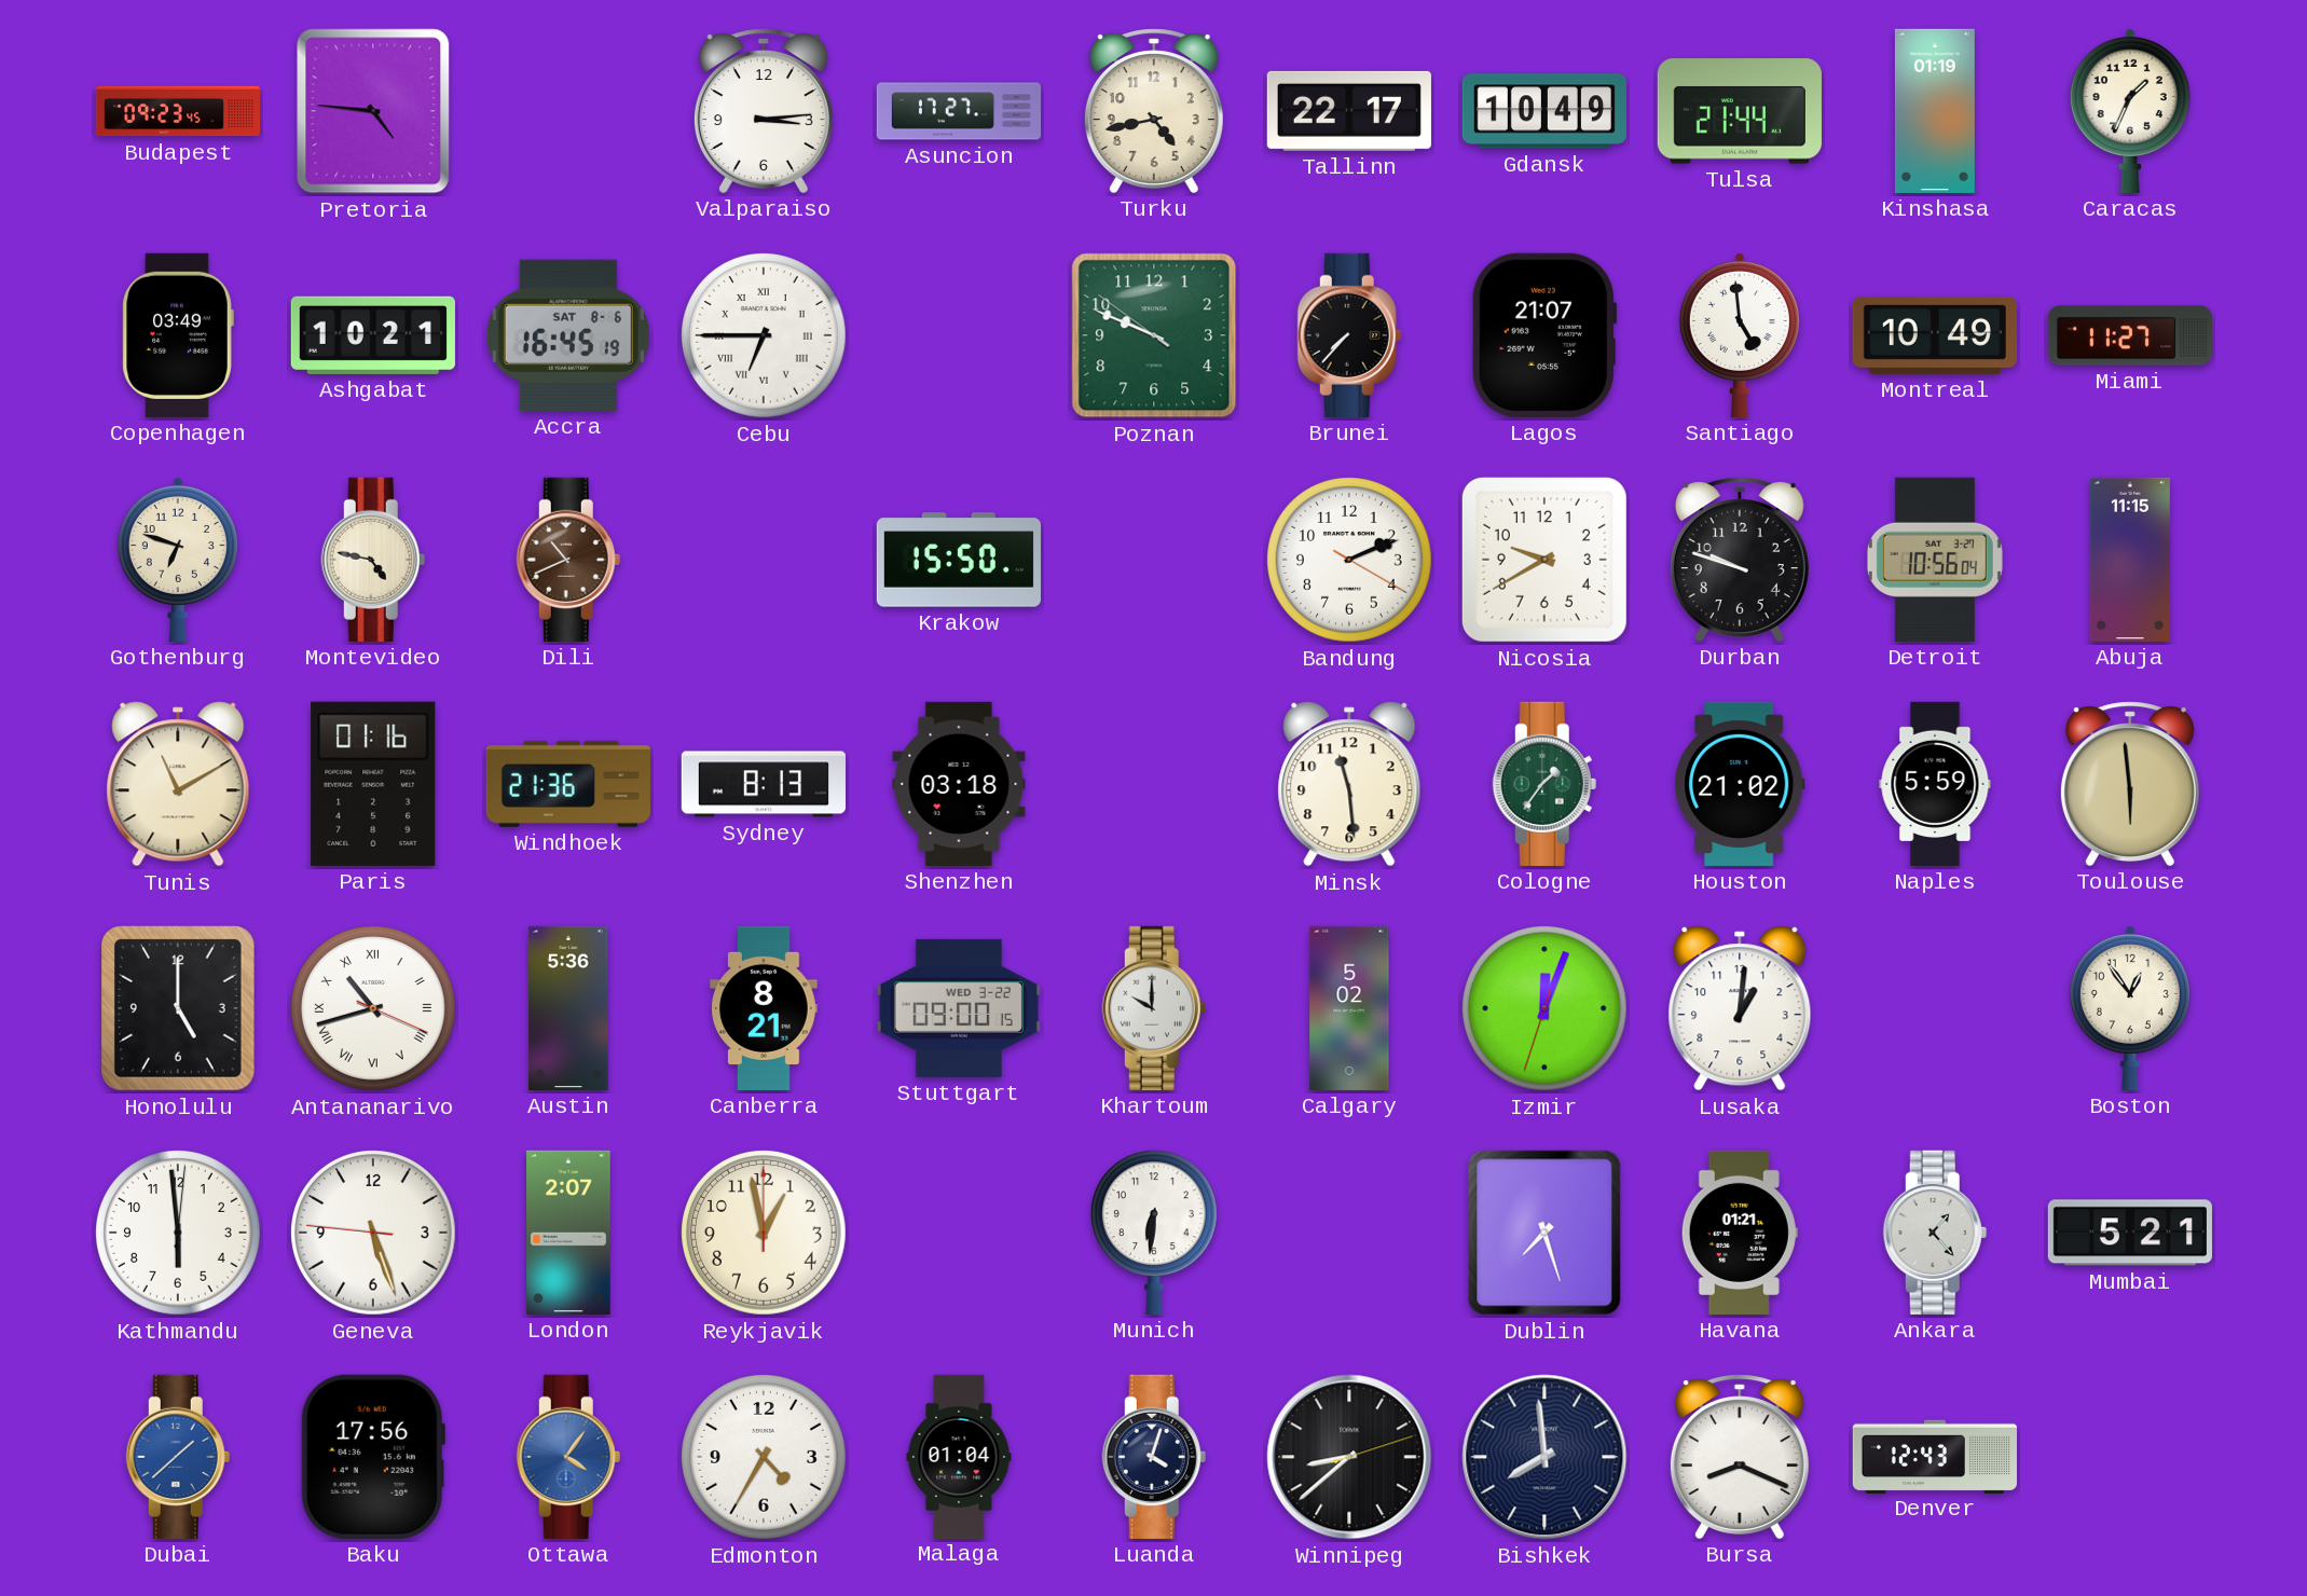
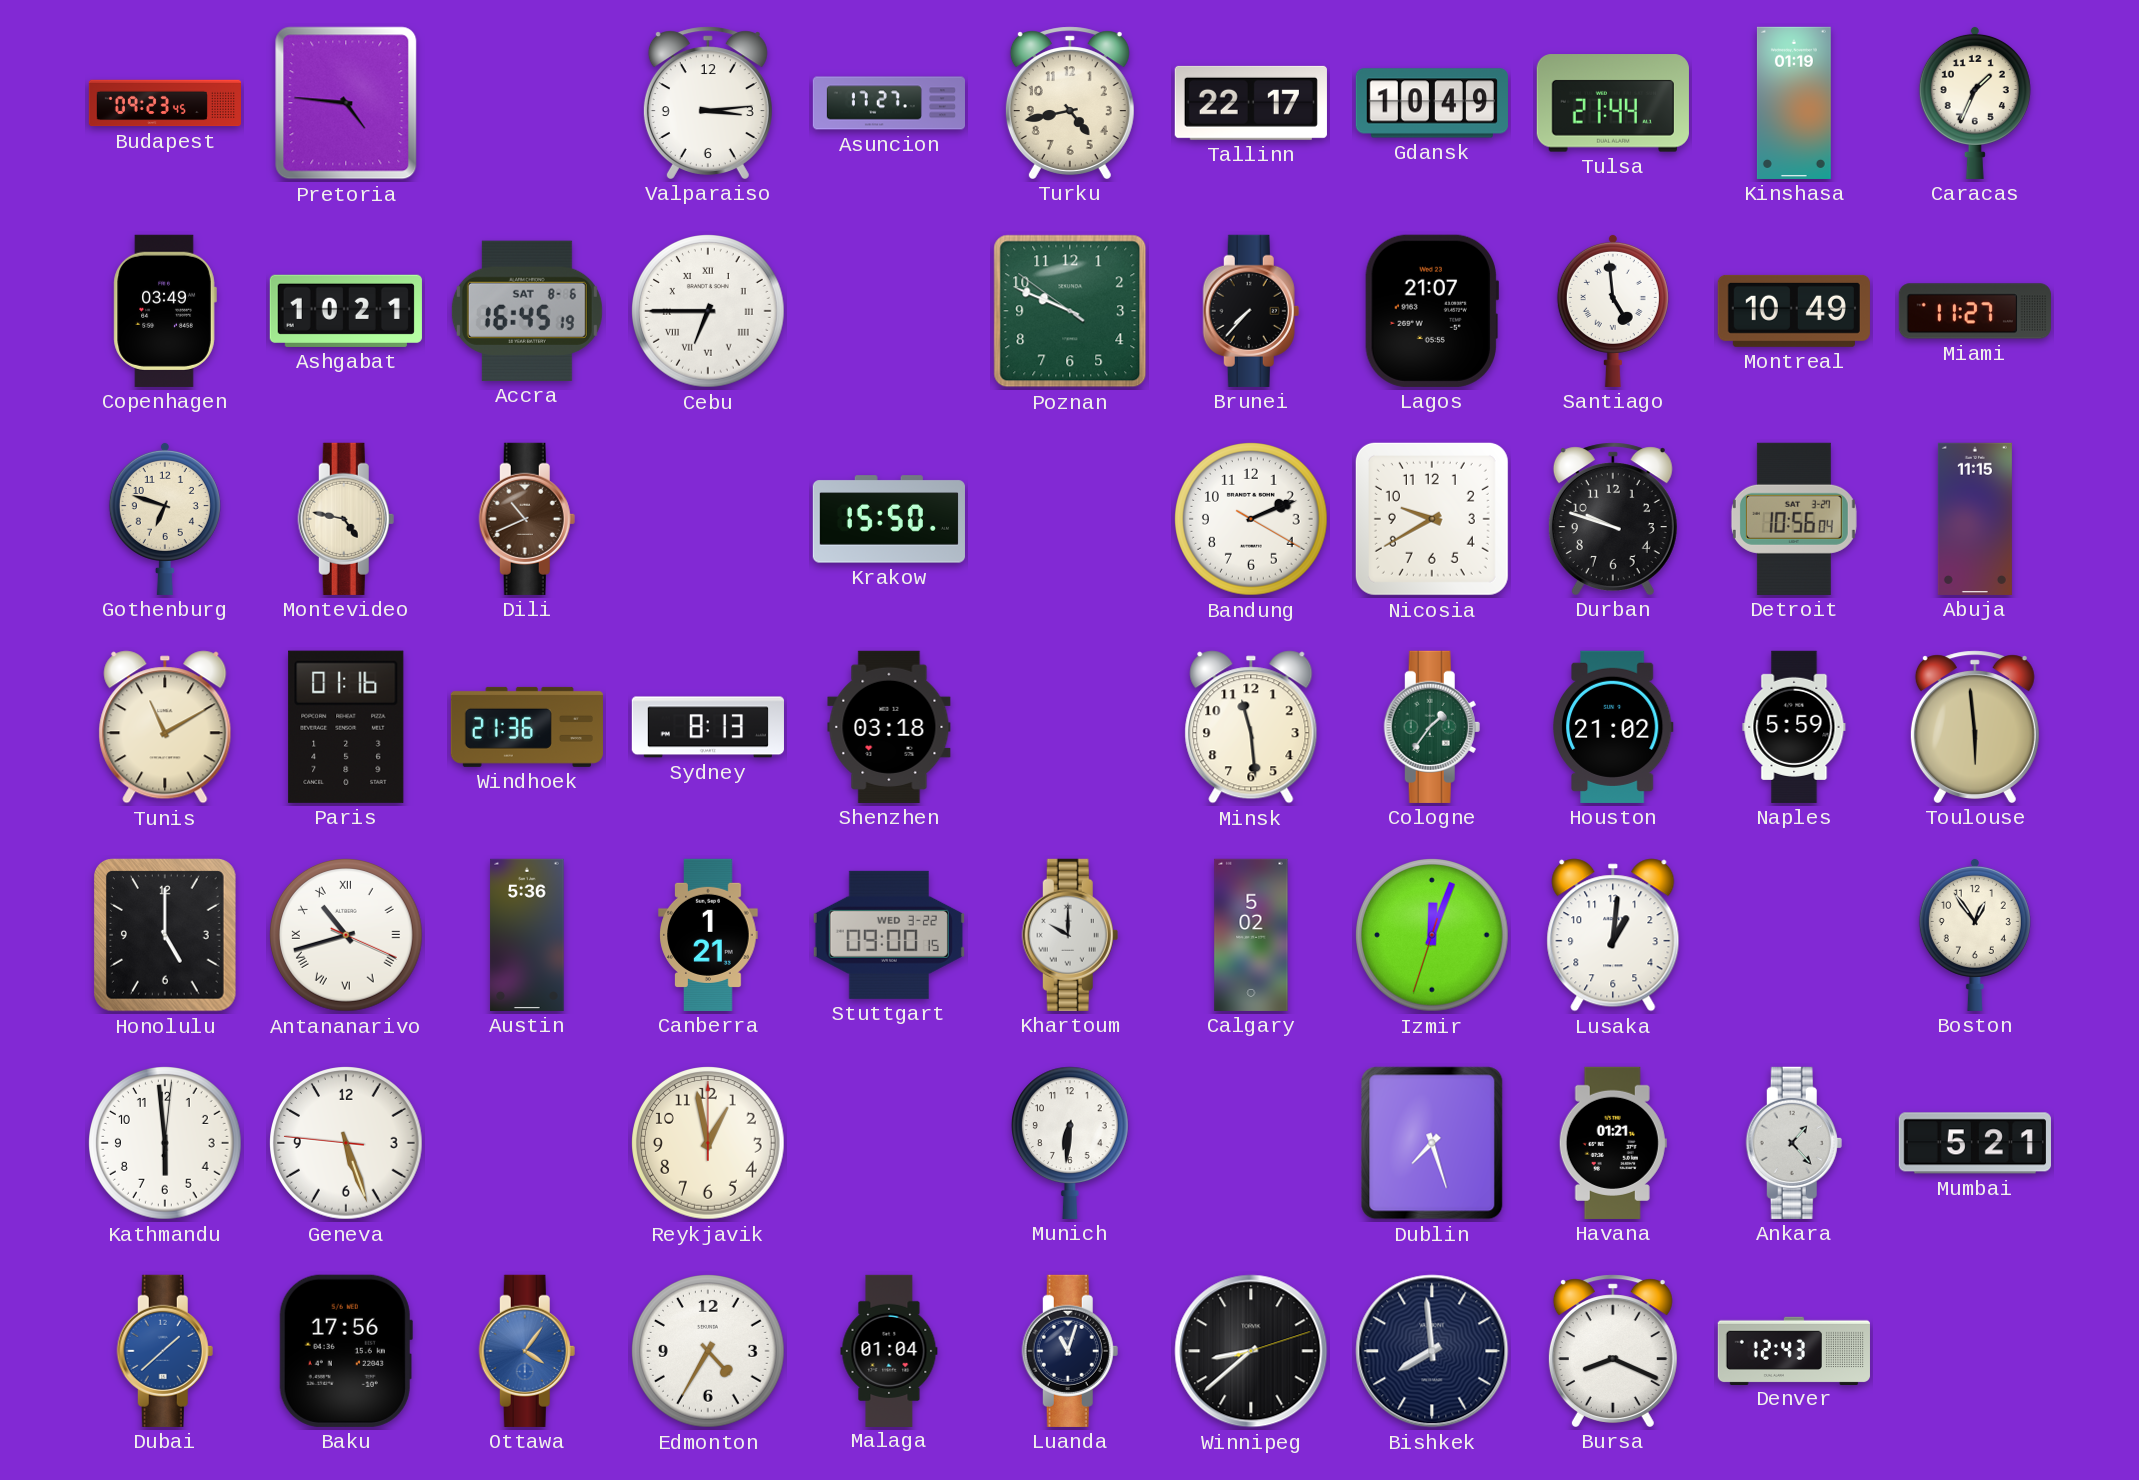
Canberra: 8:21 -> 1:21 (708, 935)
London: 2:07 -> none (568, 1233)
Luanda: 4:03 -> 11:03 (1070, 1351)
